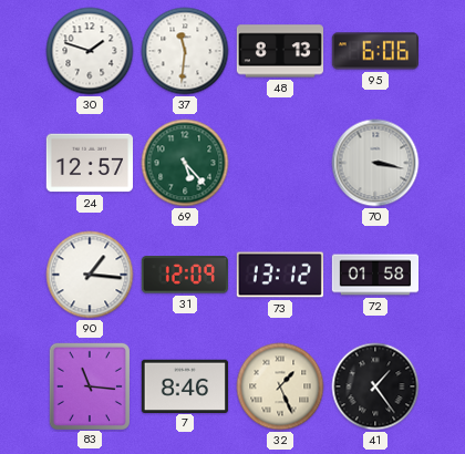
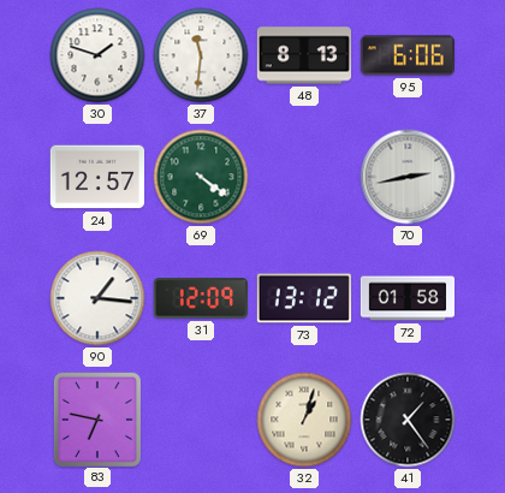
69: 5:23 -> 4:21 (201, 177)
70: 3:17 -> 2:43 (408, 177)
83: 11:16 -> 6:47 (97, 418)
7: 8:46 -> none (185, 385)
32: 1:26 -> 1:03 (304, 420)
